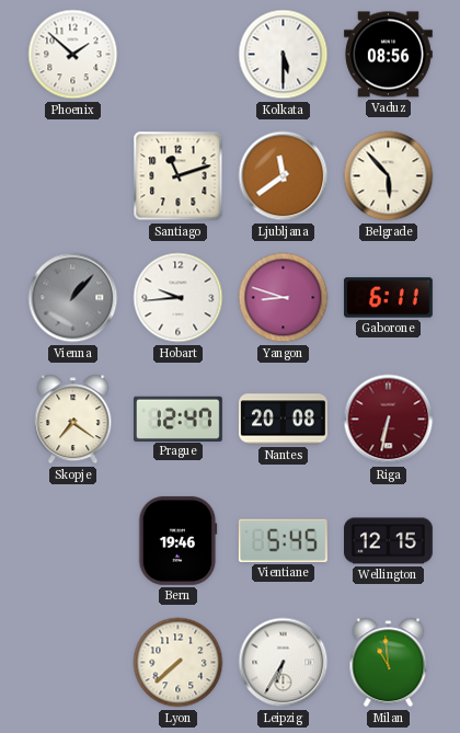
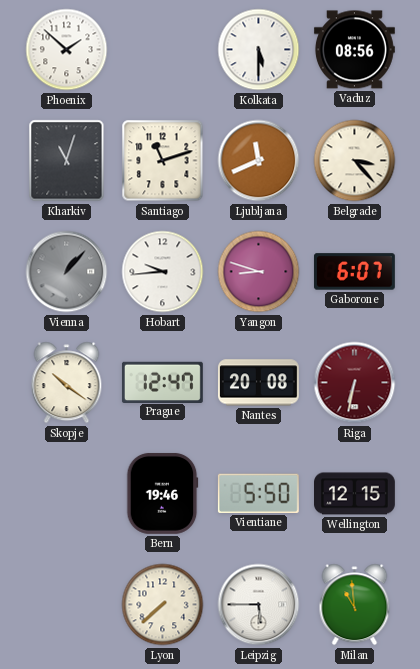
Kharkiv: none -> 11:03 (67, 161)
Ljubljana: 11:39 -> 11:41 (259, 161)
Belgrade: 5:53 -> 3:23 (355, 161)
Gaborone: 6:11 -> 6:07 (354, 272)
Skopje: 7:21 -> 10:21 (67, 383)
Vientiane: 5:45 -> 5:50 (258, 493)
Leipzig: 6:35 -> 5:45 (259, 605)
